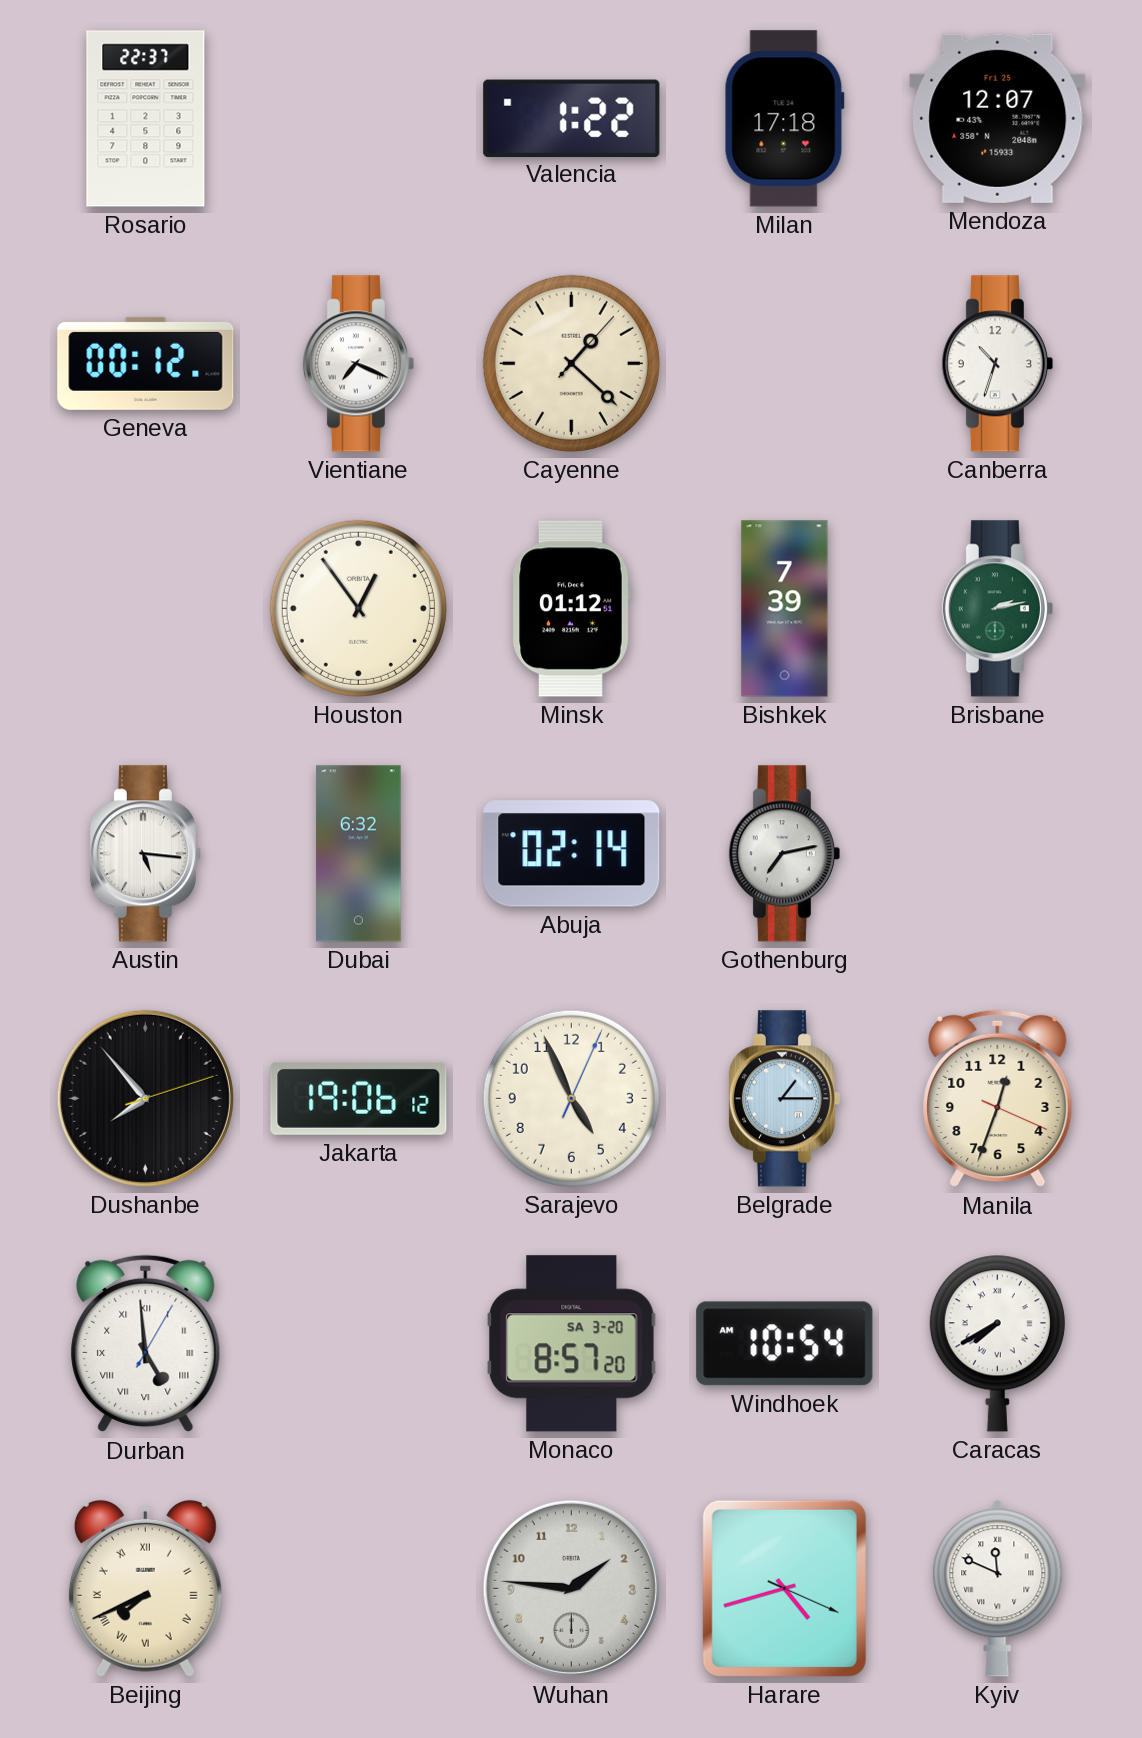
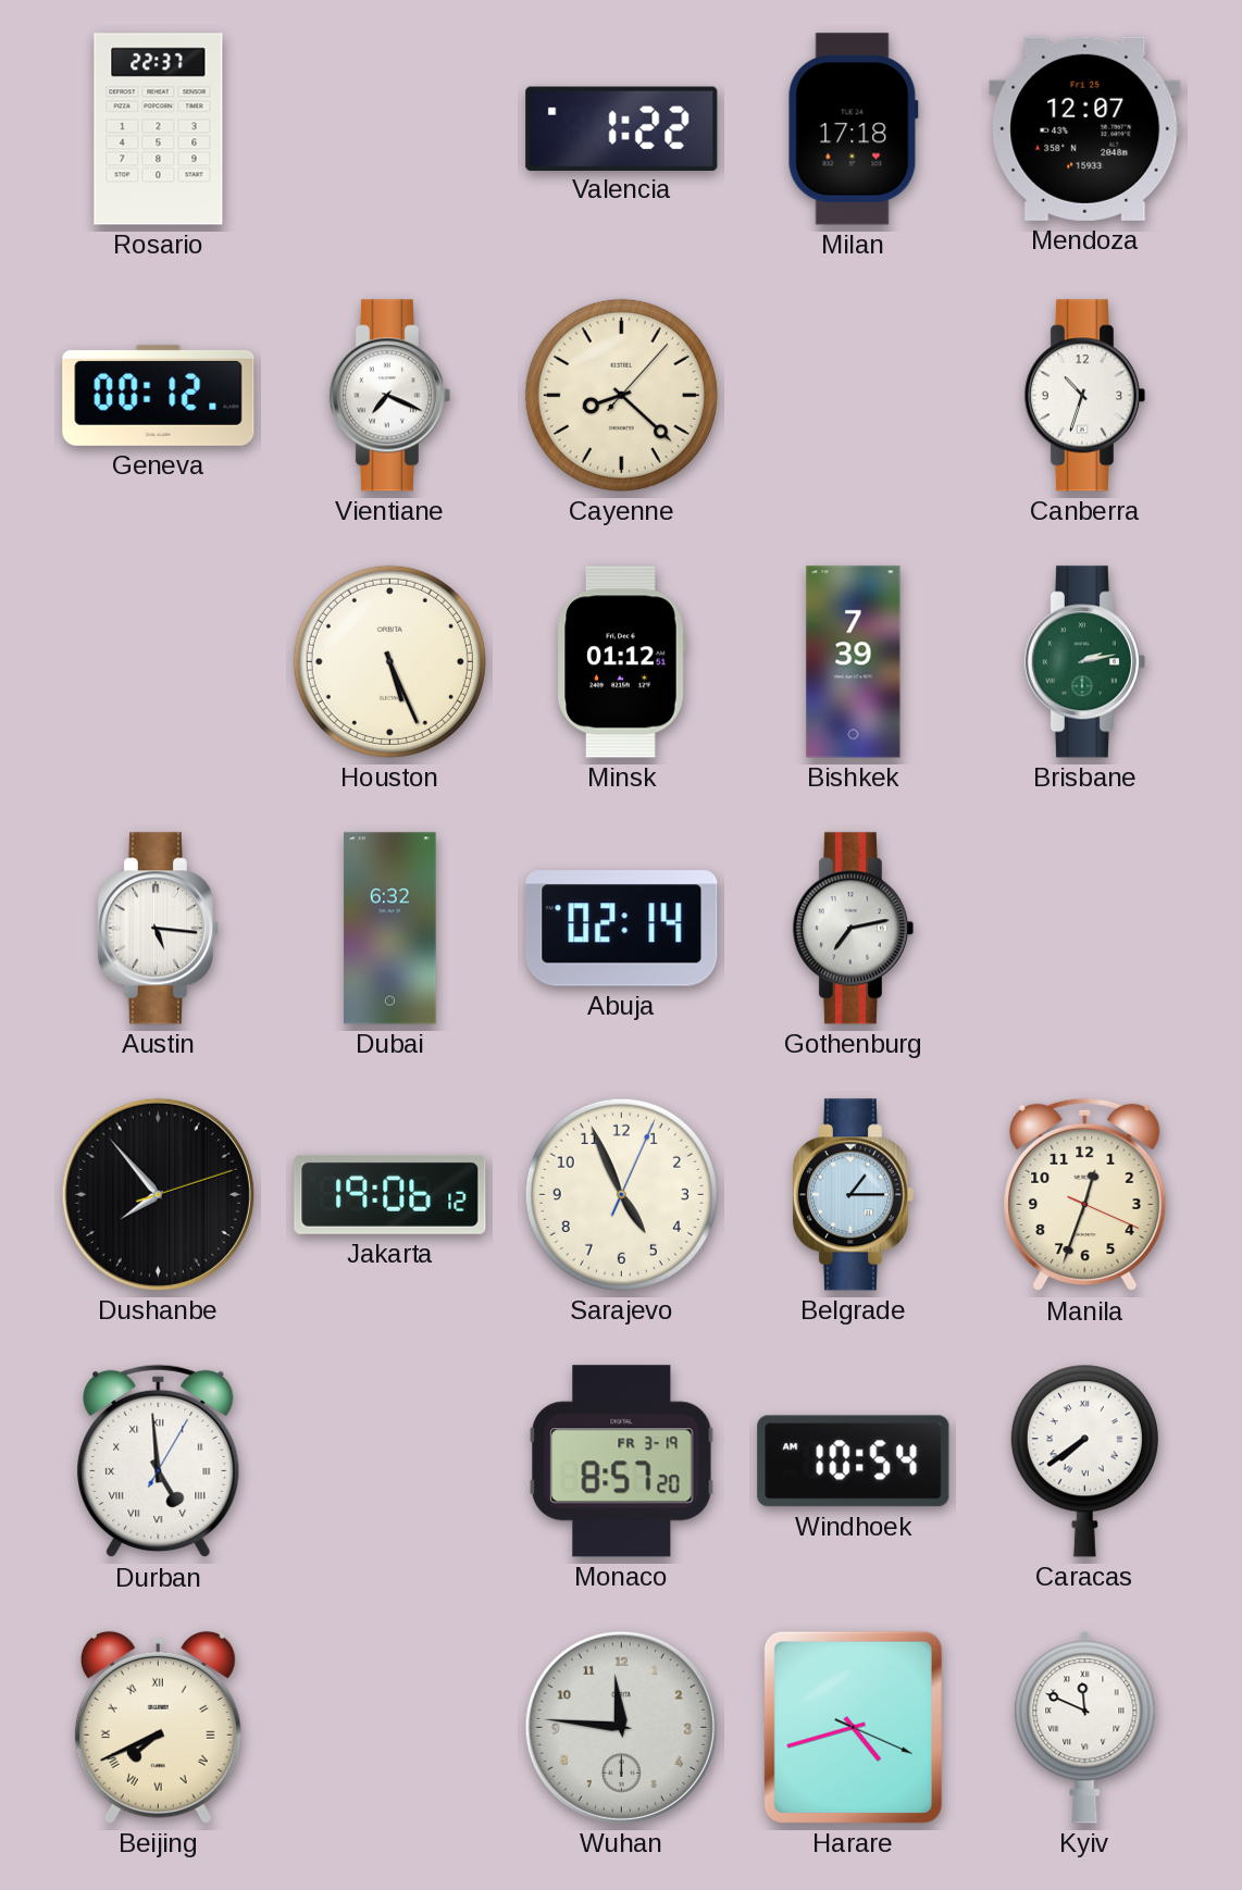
Cayenne: 1:22 -> 8:22 (621, 395)
Houston: 12:54 -> 5:26 (389, 661)
Monaco date: SA 3-20 -> FR 3-19 (622, 1462)
Caracas: 7:40 -> 7:39 (1084, 1460)
Wuhan: 1:46 -> 11:46 (621, 1727)
